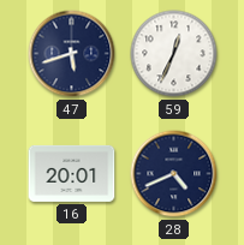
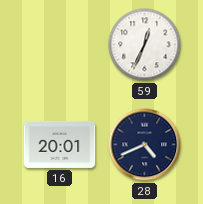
47: 5:42 -> none (72, 54)
